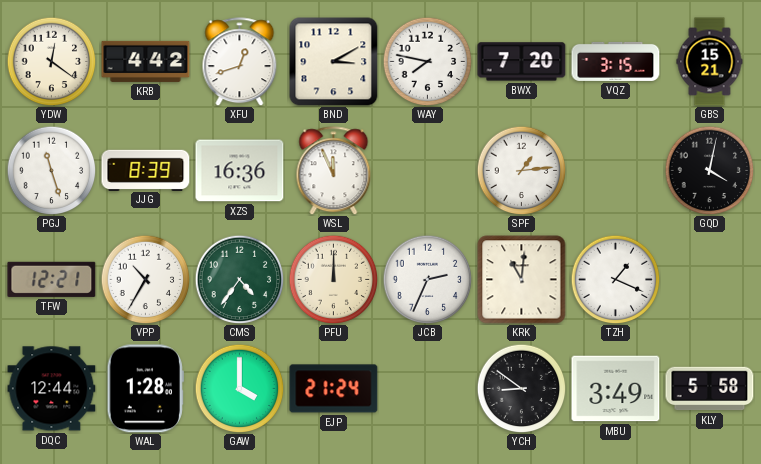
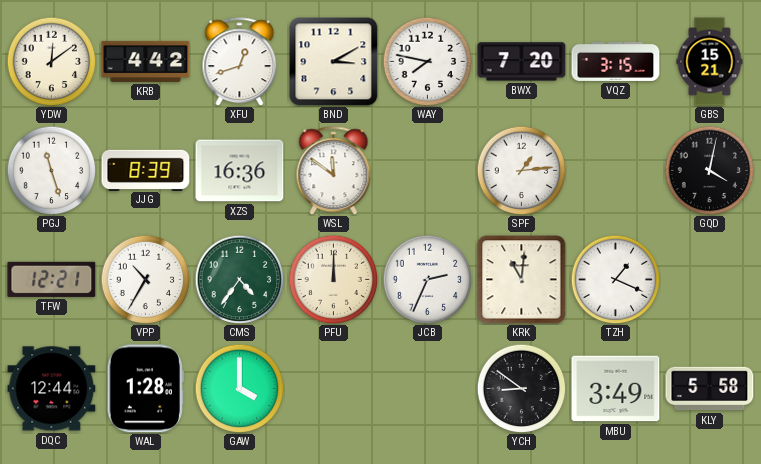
YDW: 12:21 -> 12:09 (51, 61)
WSL: 11:56 -> 11:51 (334, 171)
EJP: 21:24 -> none (334, 389)
